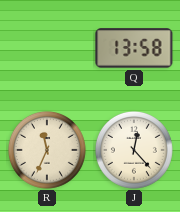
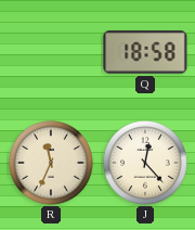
Q: 13:58 -> 18:58 (145, 52)
